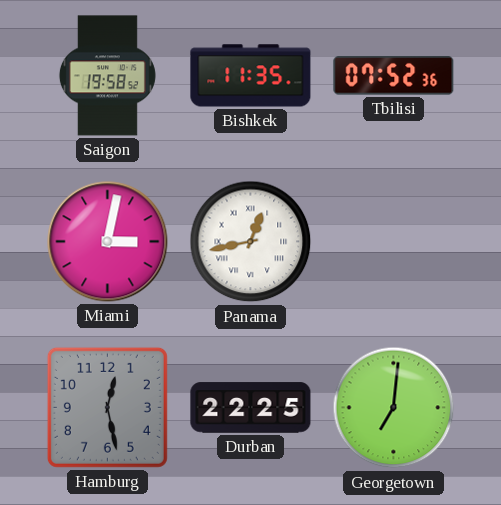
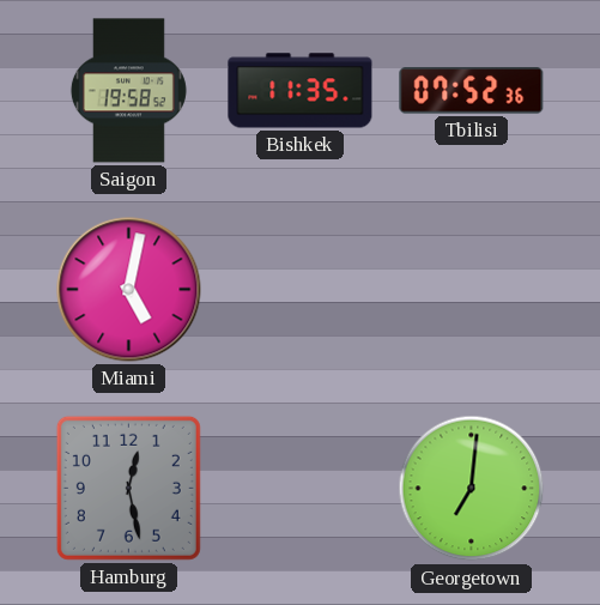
Miami: 3:02 -> 5:02 (129, 290)
Panama: 12:43 -> none (251, 242)
Durban: 22:25 -> none (251, 408)
